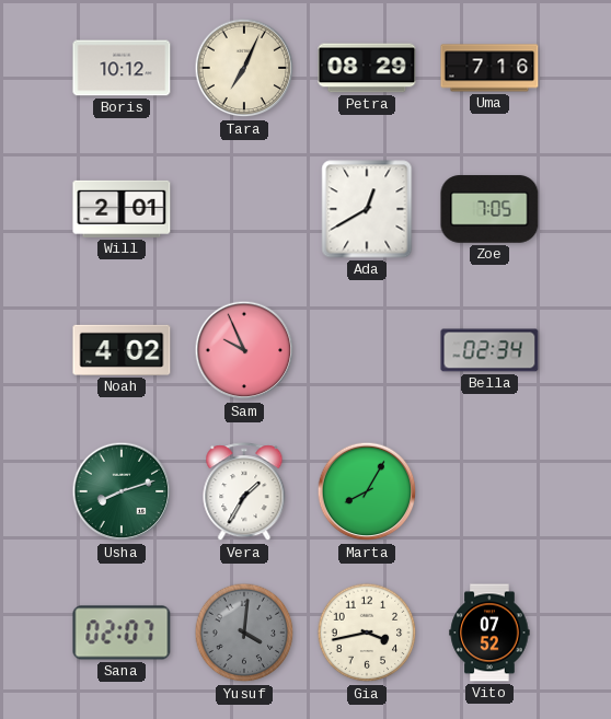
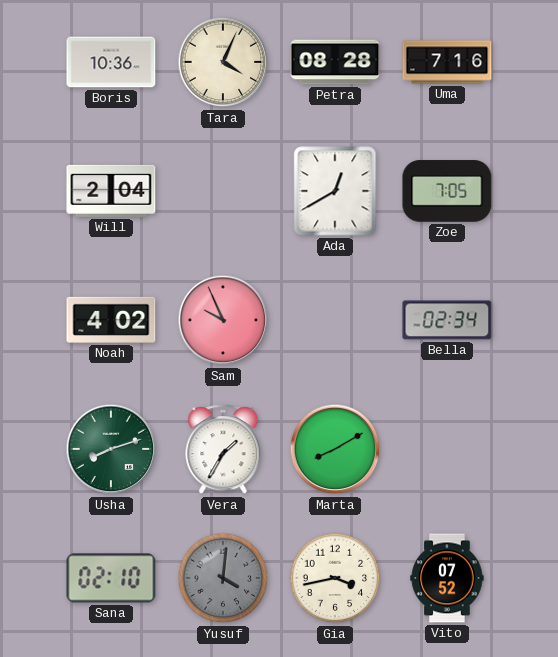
Boris: 10:12 -> 10:36 (111, 62)
Tara: 7:04 -> 4:04 (223, 62)
Petra: 08:29 -> 08:28 (335, 62)
Will: 2:01 -> 2:04 (111, 191)
Marta: 8:05 -> 8:10 (335, 449)
Sana: 02:07 -> 02:10 (111, 578)
